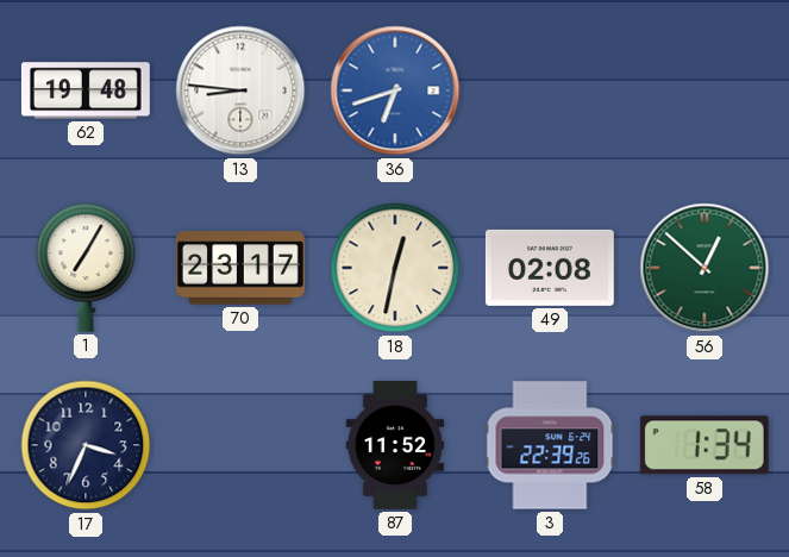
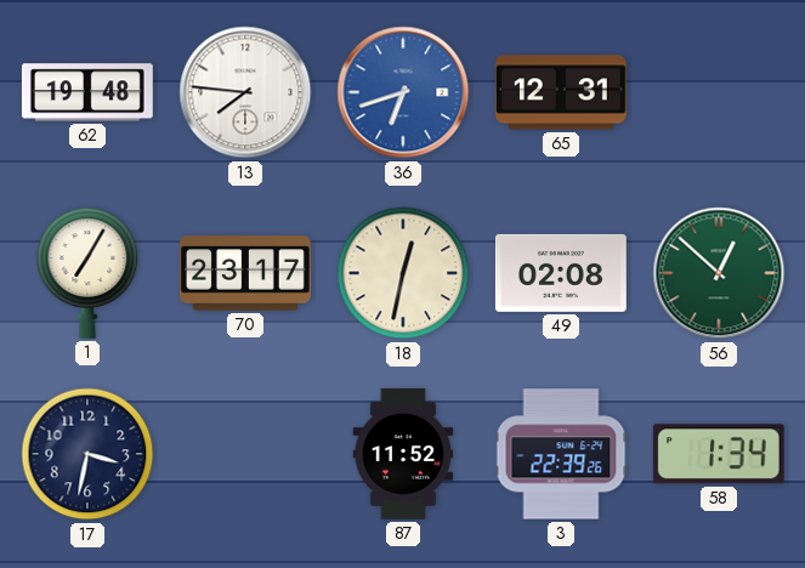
13: 8:46 -> 7:46 (245, 92)
65: none -> 12:31 (561, 92)
17: 3:34 -> 3:32 (87, 454)
